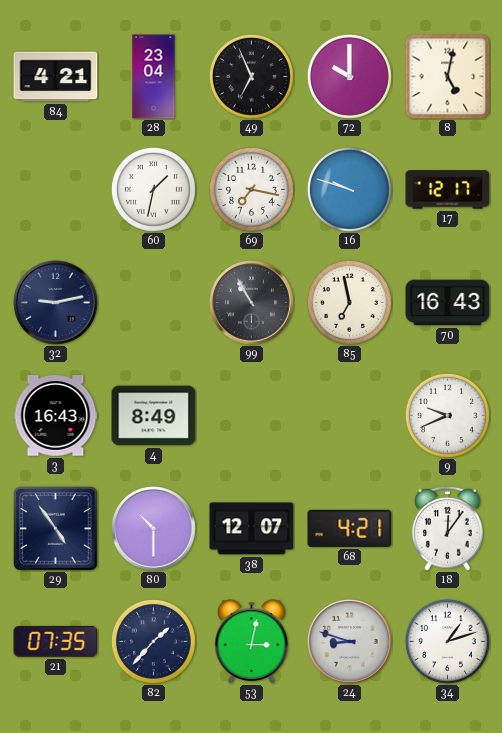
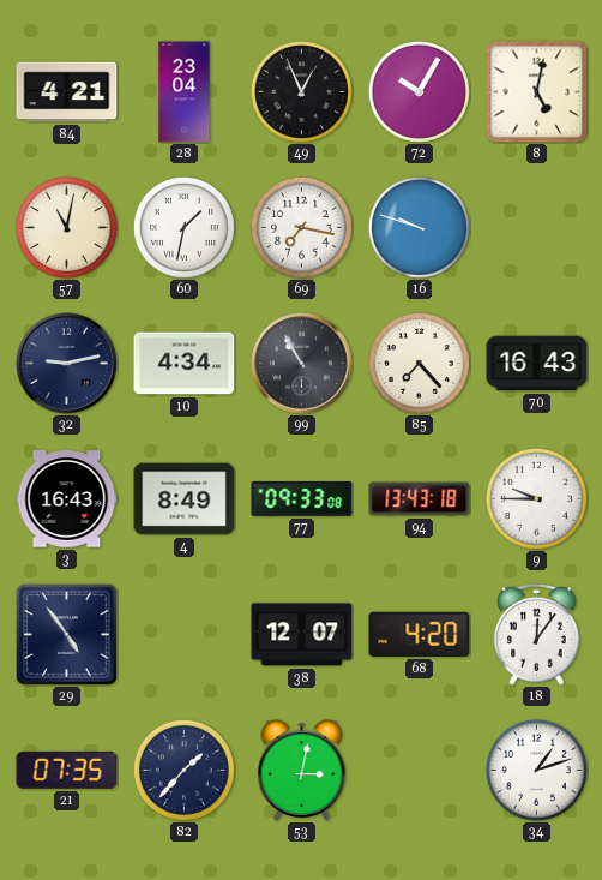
49: 6:56 -> 12:56 (301, 91)
72: 10:00 -> 10:05 (419, 91)
57: none -> 11:02 (66, 227)
17: 12:17 -> none (448, 190)
10: none -> 4:34 (185, 364)
85: 6:58 -> 7:23 (419, 363)
77: none -> 09:33 (302, 499)
94: none -> 13:43 (420, 499)
9: 9:41 -> 9:45 (536, 498)
80: 10:30 -> none (154, 529)
68: 4:21 -> 4:20 (420, 634)
24: 8:48 -> none (350, 642)
